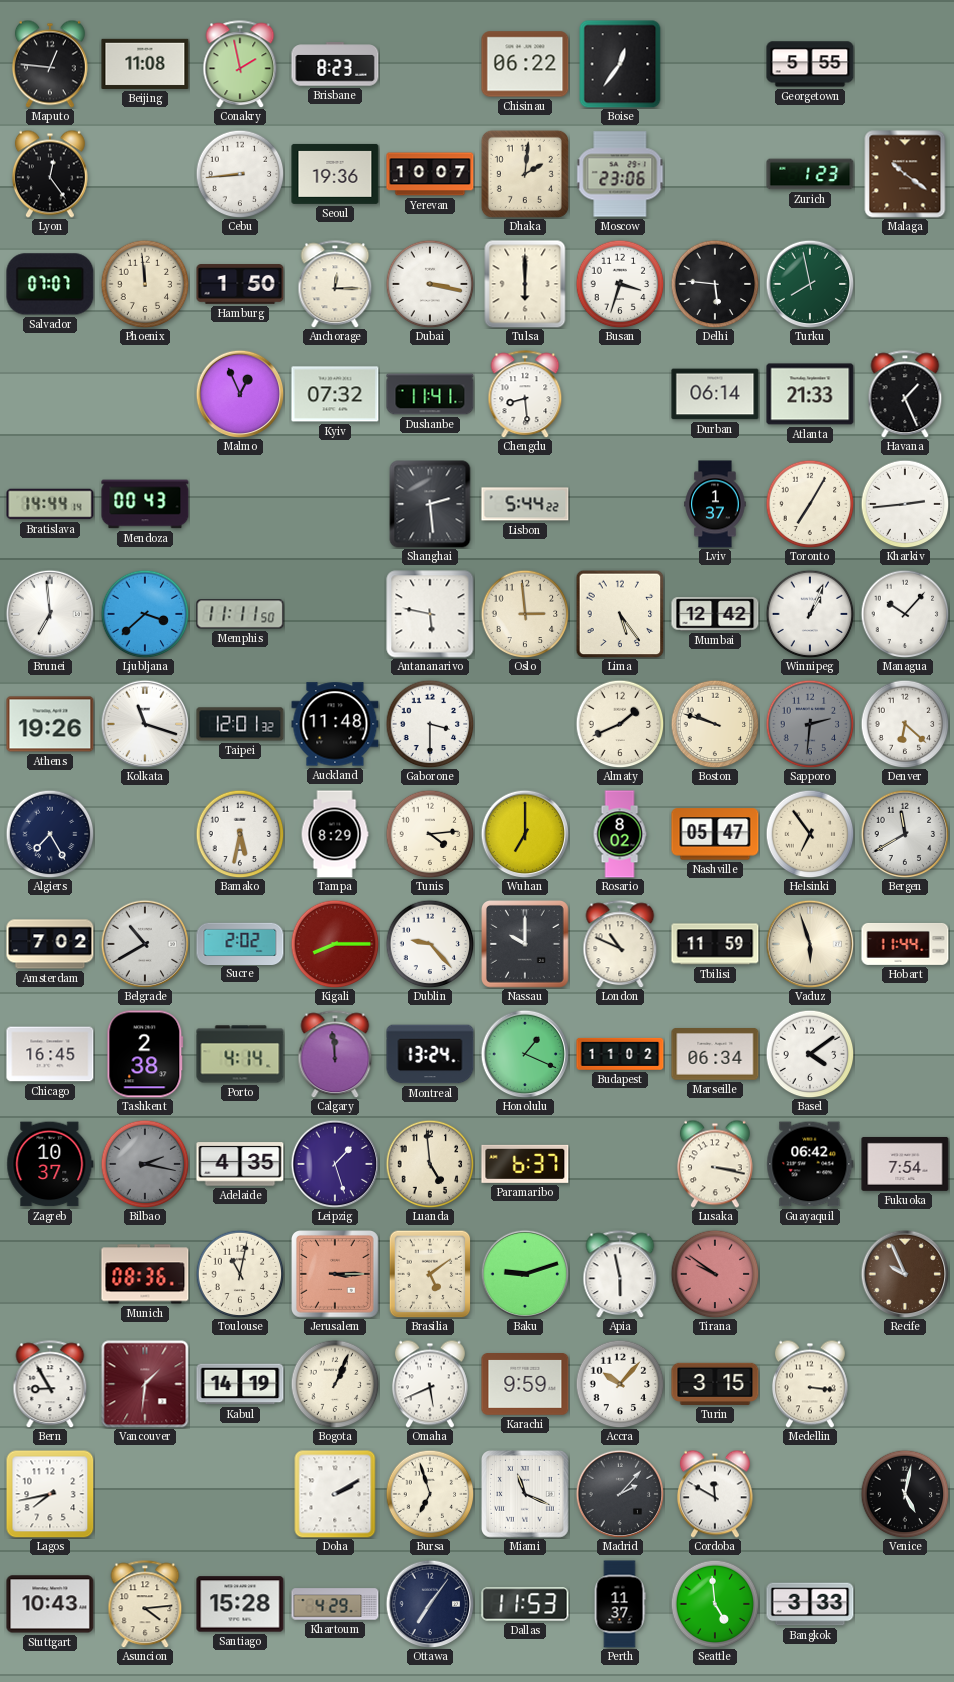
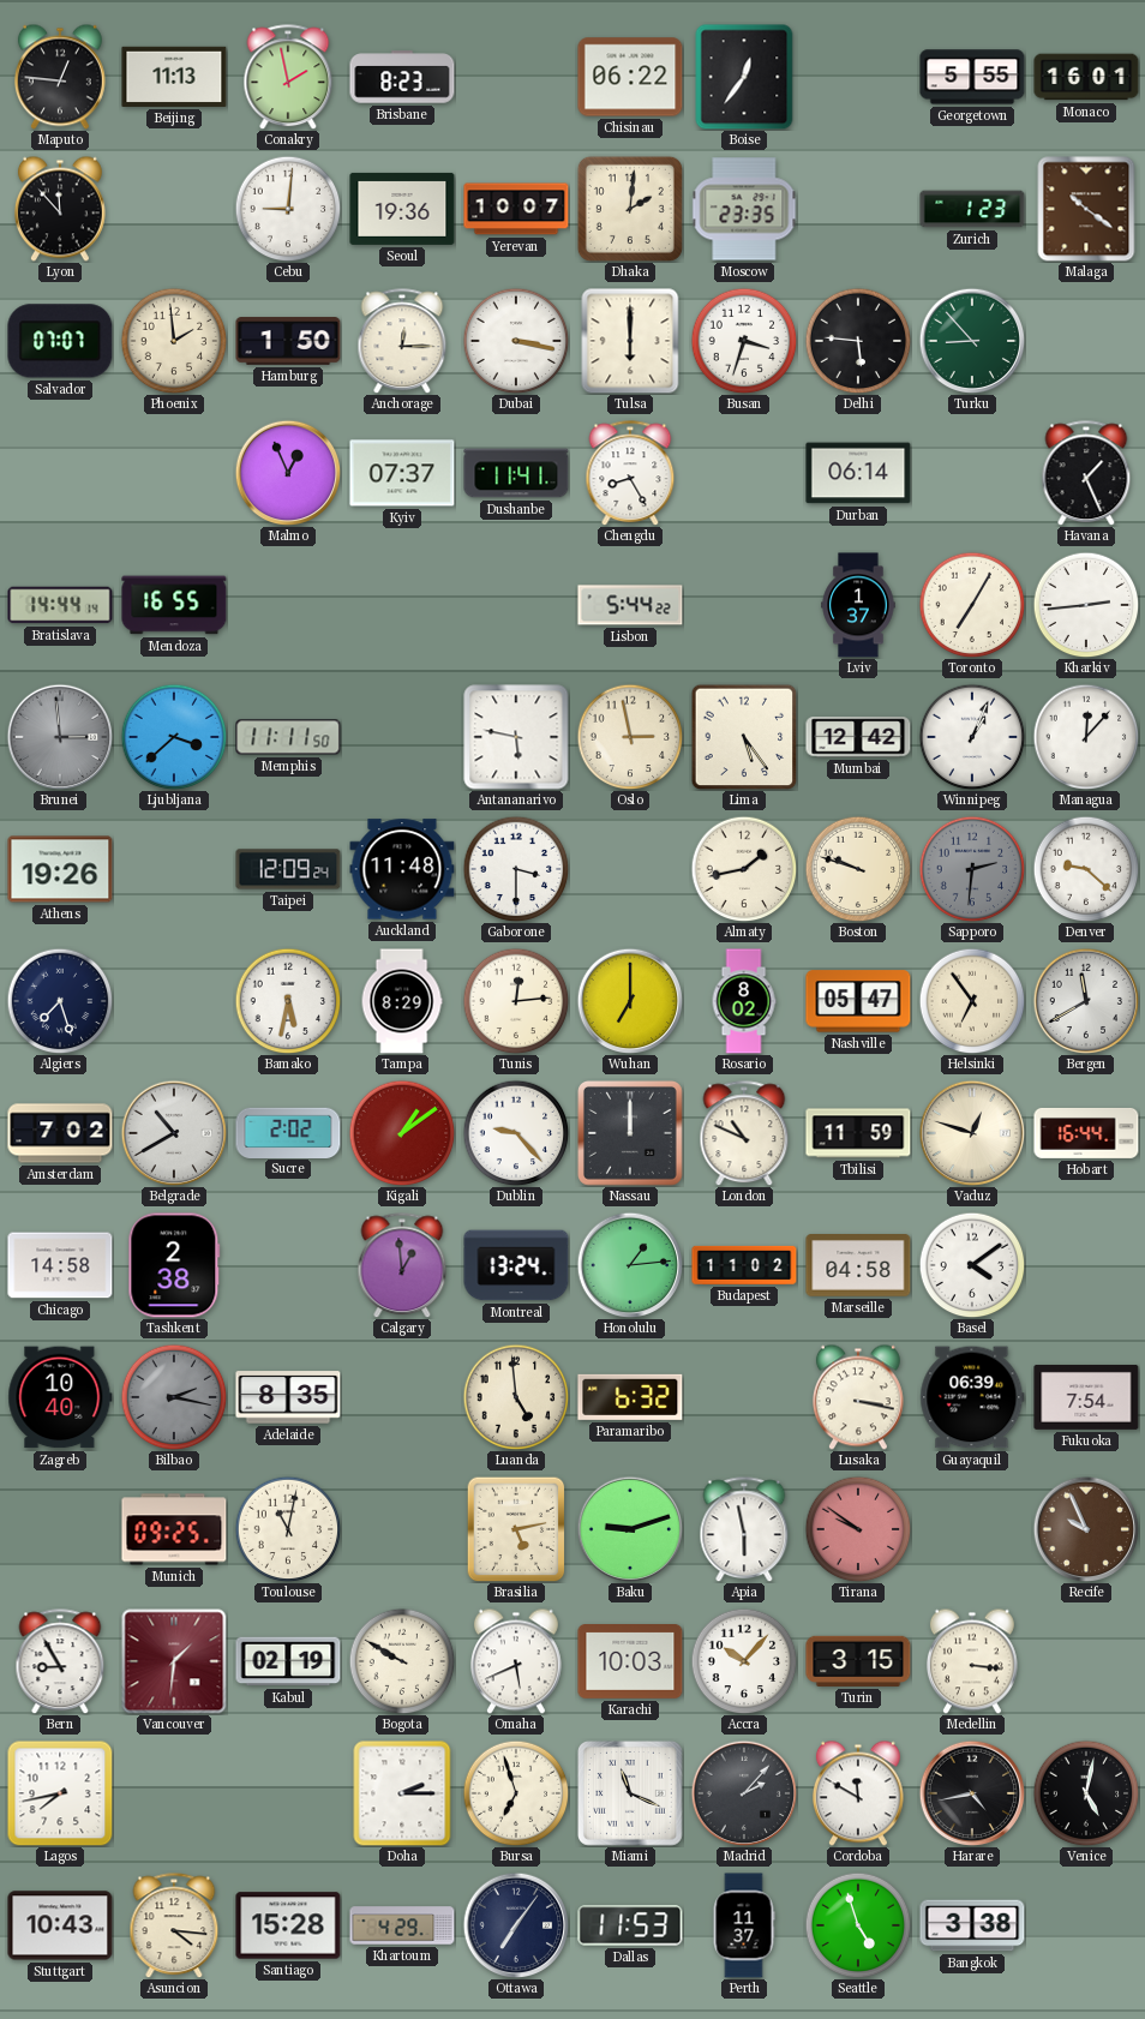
Beijing: 11:08 -> 11:13 (174, 77)
Monaco: none -> 16:01 (1086, 77)
Lyon: 12:24 -> 11:53 (60, 209)
Cebu: 8:44 -> 9:01 (288, 209)
Moscow: 23:06 -> 23:35 (744, 209)
Phoenix: 11:59 -> 1:59 (174, 341)
Turku: 7:58 -> 8:53 (972, 341)
Kyiv: 07:32 -> 07:37 (402, 473)
Chengdu: 8:29 -> 8:25 (630, 473)
Atlanta: 21:33 -> none (810, 394)
Mendoza: 00:43 -> 16:55 (174, 605)
Shanghai: 2:29 -> none (430, 504)
Brunei: 6:59 -> 2:59 (60, 737)
Brunei dial: white -> grey (60, 737)
Oslo: 2:59 -> 2:58 (630, 737)
Managua: 10:07 -> 12:07 (1086, 737)
Kolkata: 11:18 -> none (145, 724)
Taipei: 12:01 -> 12:09 (288, 869)
Almaty: 1:41 -> 1:43 (744, 869)
Denver: 6:22 -> 9:22 (1086, 869)
Algiers: 7:25 -> 7:27 (60, 1001)
Tunis: 4:14 -> 12:14 (516, 1001)
Kigali: 8:15 -> 1:09 (402, 1133)
Nassau: 10:00 -> 12:00 (631, 1134)
Vaduz: 5:57 -> 12:48 (972, 1133)
Hobart: 11:44 -> 16:44 (1086, 1133)
Chicago: 16:45 -> 14:58 (60, 1265)
Porto: 4:14 -> none (240, 1054)
Calgary: 11:59 -> 12:59 (402, 1265)
Honolulu: 1:19 -> 1:14 (630, 1265)
Marseille: 06:34 -> 04:58 (858, 1266)
Zagreb: 10:37 -> 10:40 (60, 1397)
Adelaide: 4:35 -> 8:35 (288, 1397)
Leipzig: 1:27 -> none (335, 1164)
Paramaribo: 6:37 -> 6:32 (630, 1397)
Guayaquil: 06:42 -> 06:39 (972, 1397)
Munich: 08:36 -> 09:25 (174, 1529)
Jerusalem: 3:15 -> none (336, 1275)
Brasilia: 5:09 -> 5:13 (516, 1529)
Kabul: 14:19 -> 02:19 (288, 1661)
Bogota: 1:04 -> 9:50 (402, 1661)
Karachi: 9:59 -> 10:03 (630, 1662)
Doha: 2:10 -> 2:15 (402, 1793)
Harare: none -> 4:43 (972, 1793)
Asuncion: 4:14 -> 4:16 (174, 1925)
Seattle: 4:59 -> 4:57 (858, 1925)
Bangkok: 3:33 -> 3:38 (972, 1925)
